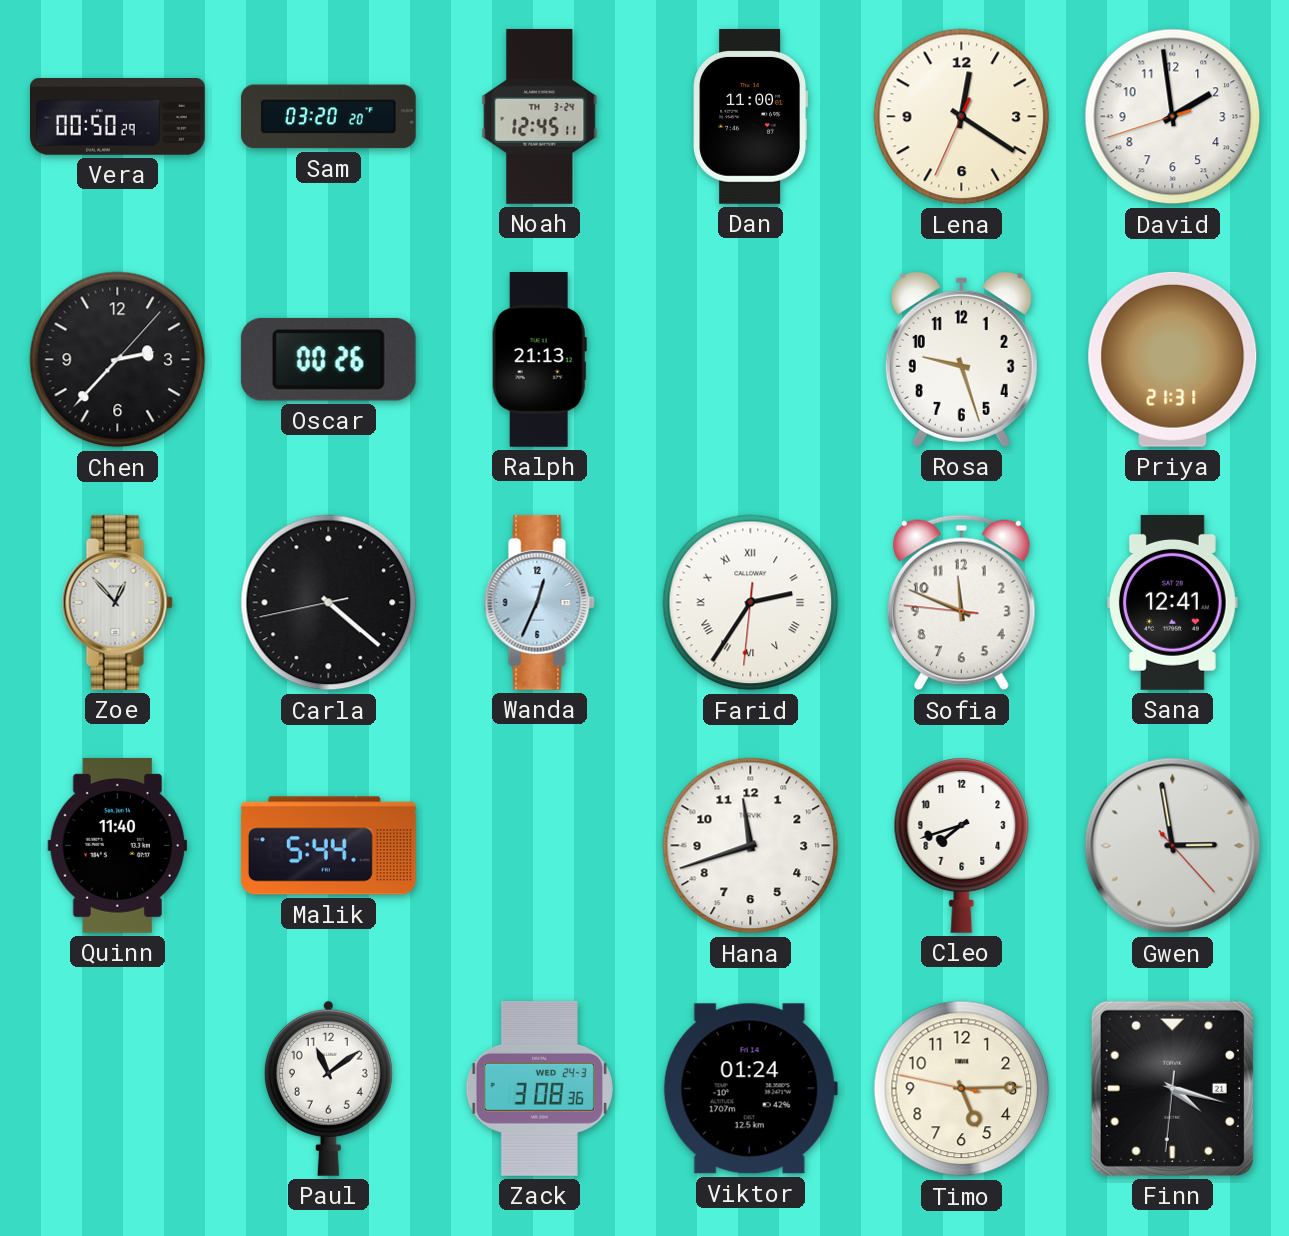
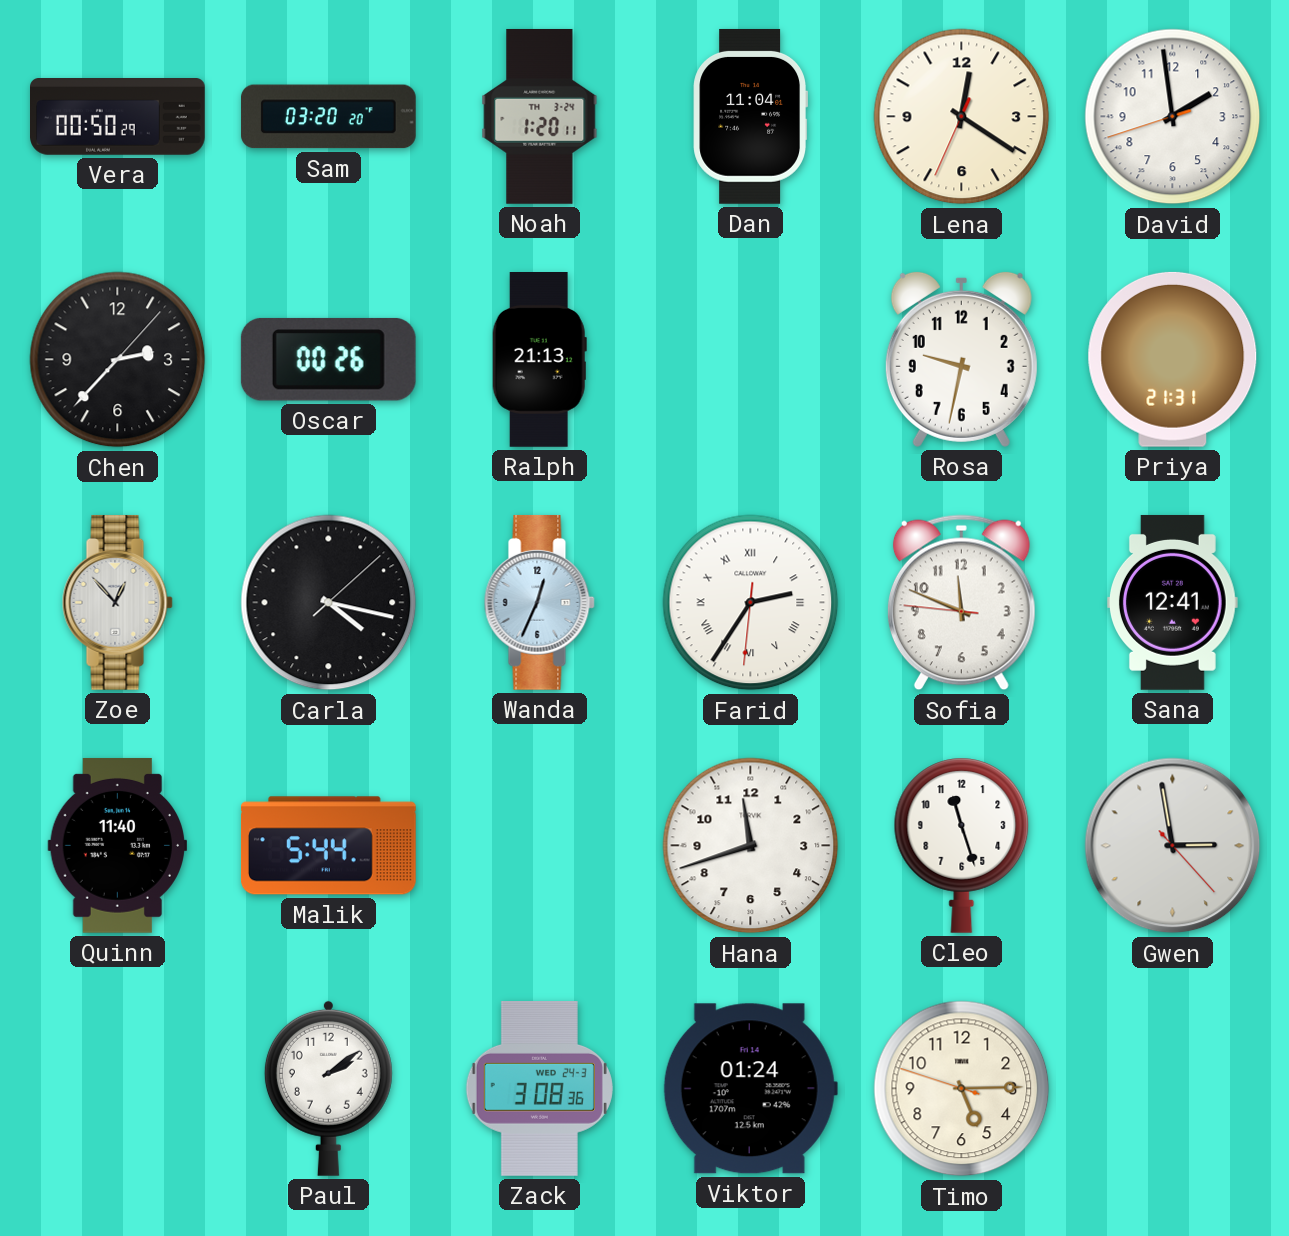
Noah: 12:45 -> 1:20 (540, 116)
Dan: 11:00 -> 11:04 (750, 116)
Rosa: 9:27 -> 9:32 (961, 359)
Carla: 4:21 -> 4:17 (329, 603)
Cleo: 7:42 -> 11:27 (962, 845)
Paul: 11:09 -> 2:09 (328, 1088)
Timo: 5:14:47 -> 5:14:48 (962, 1089)
Finn: 4:17 -> none (1172, 1088)
